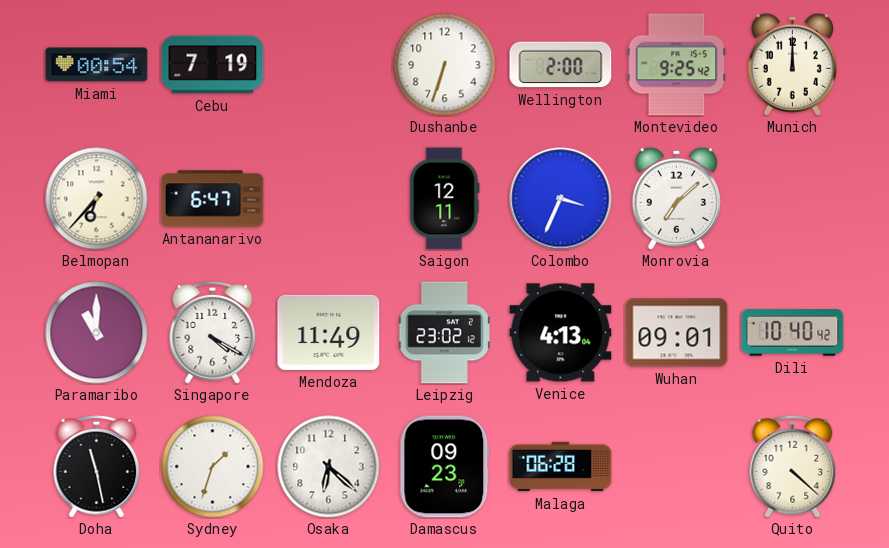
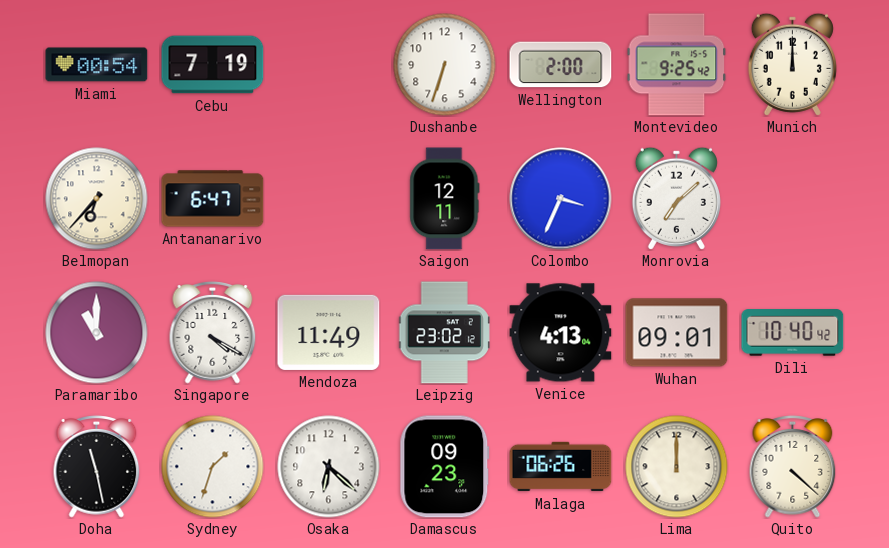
Malaga: 06:28 -> 06:26 (561, 467)
Lima: none -> 12:00 (677, 467)
